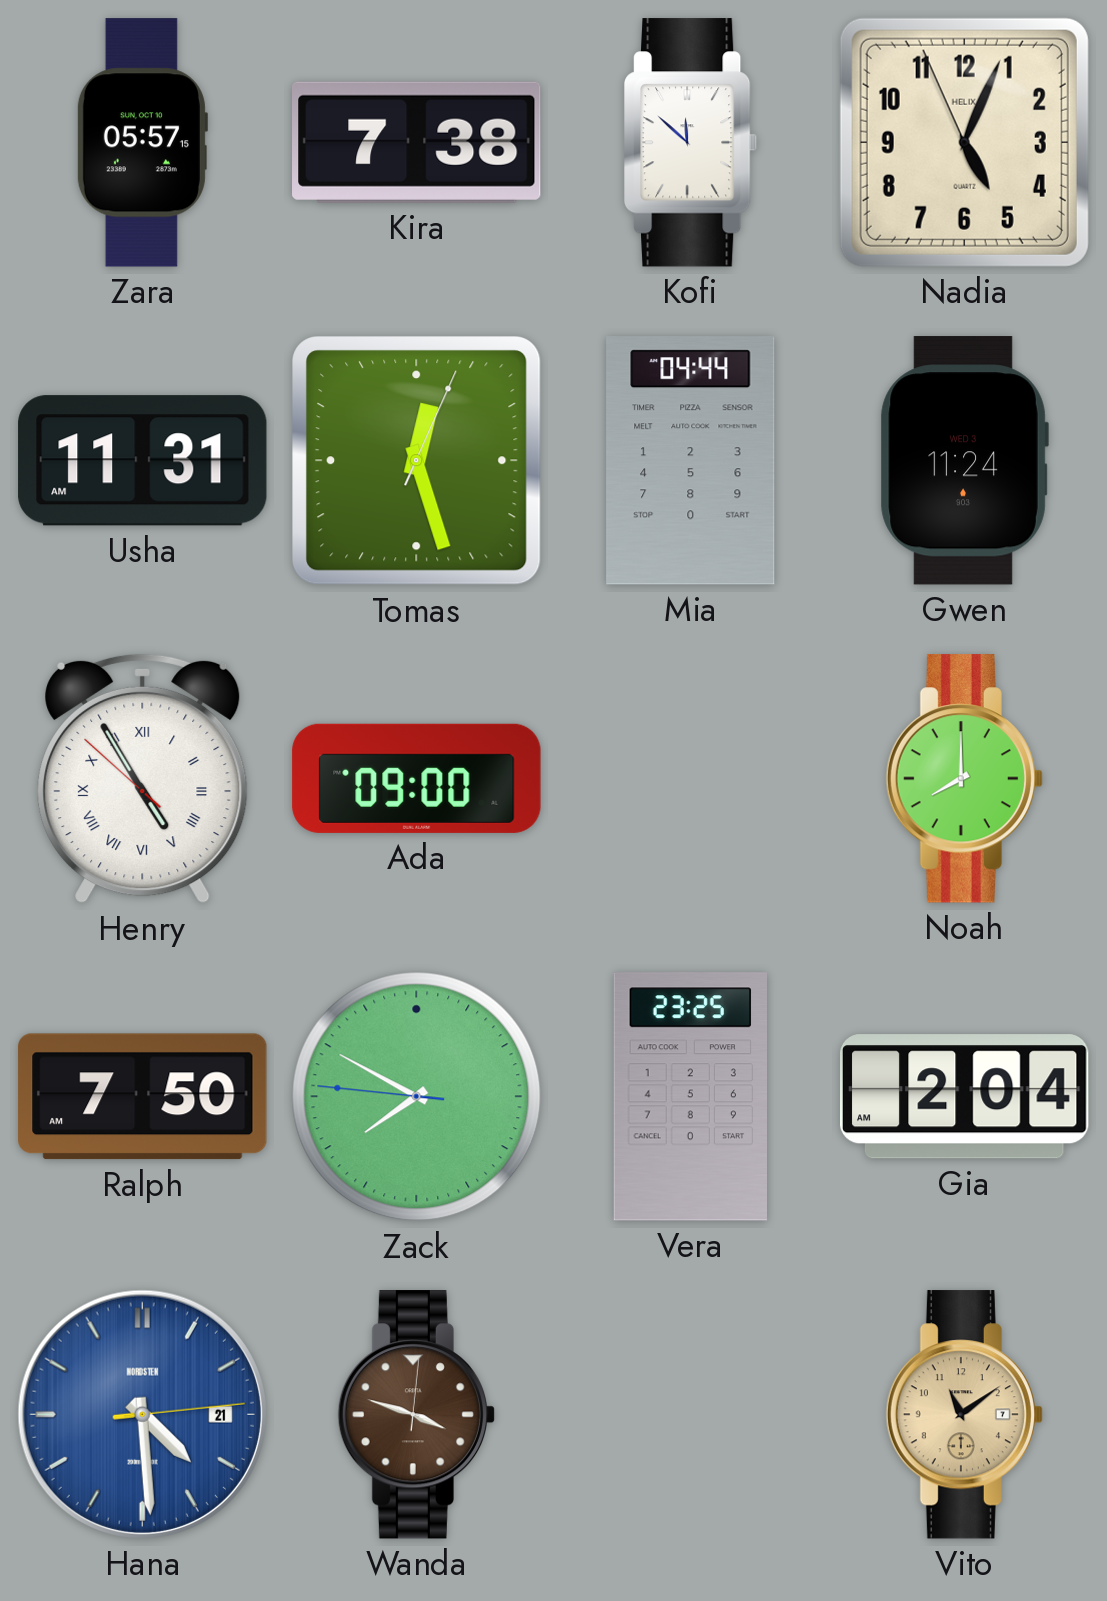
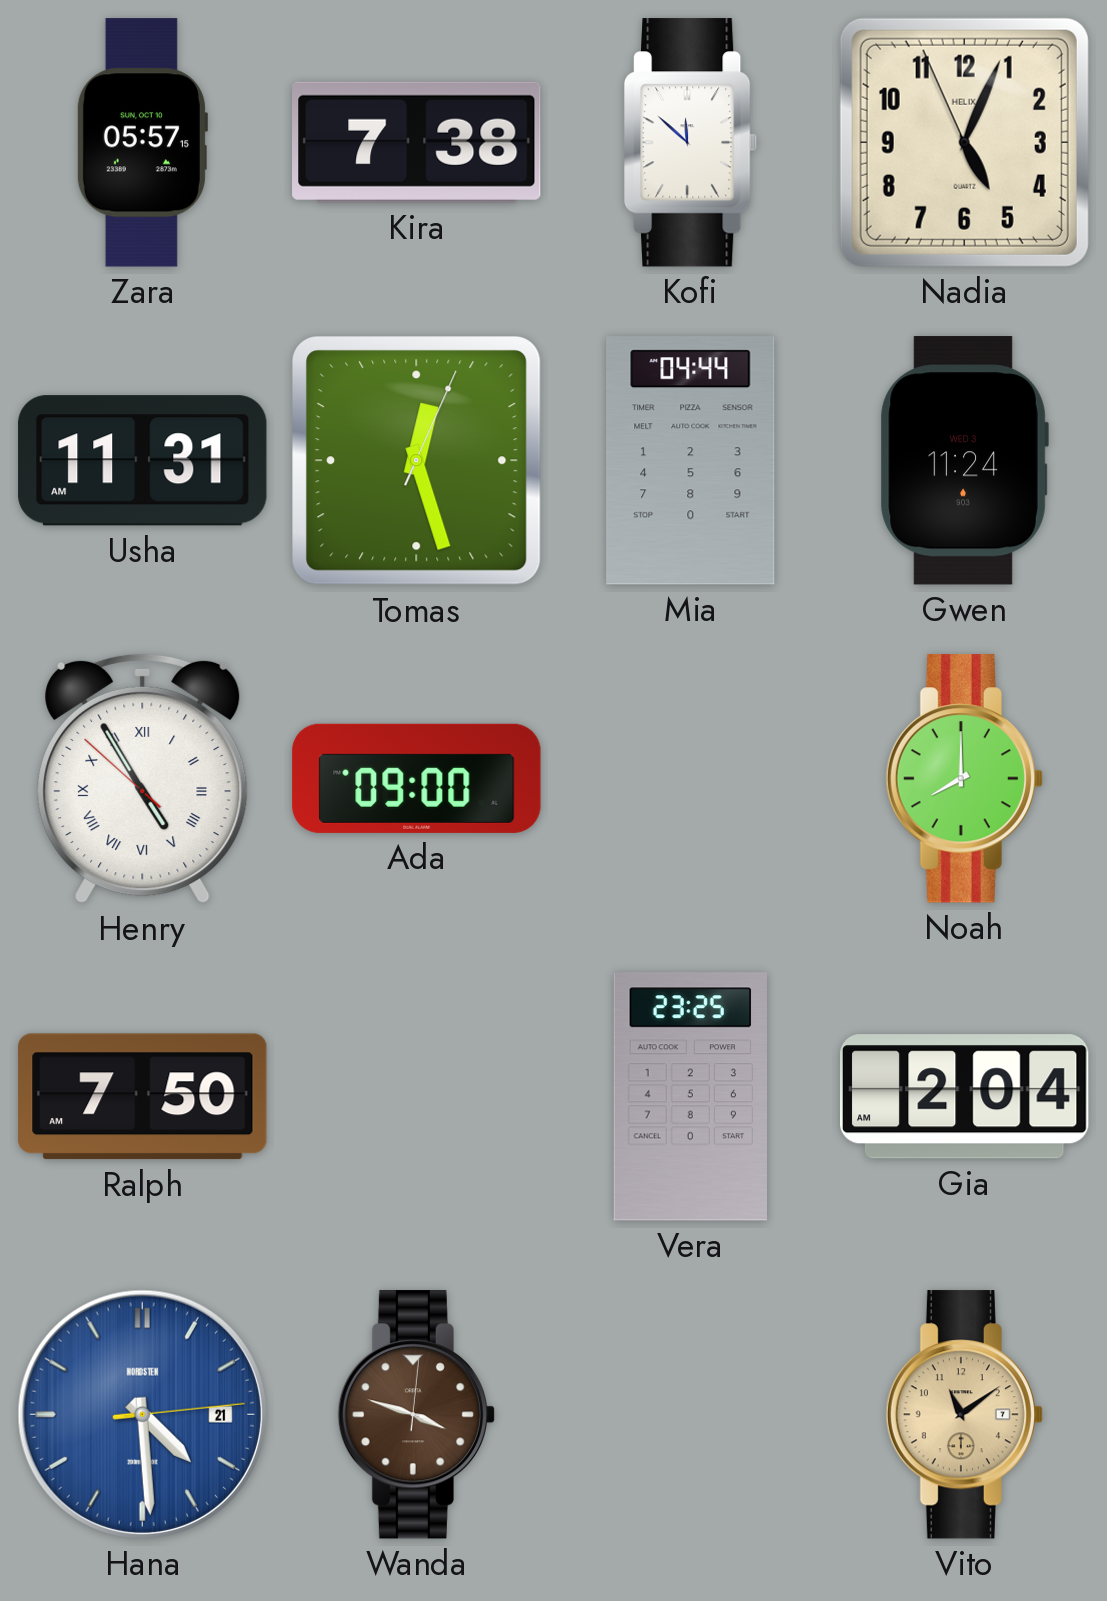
Zack: 7:49 -> none (417, 1097)
